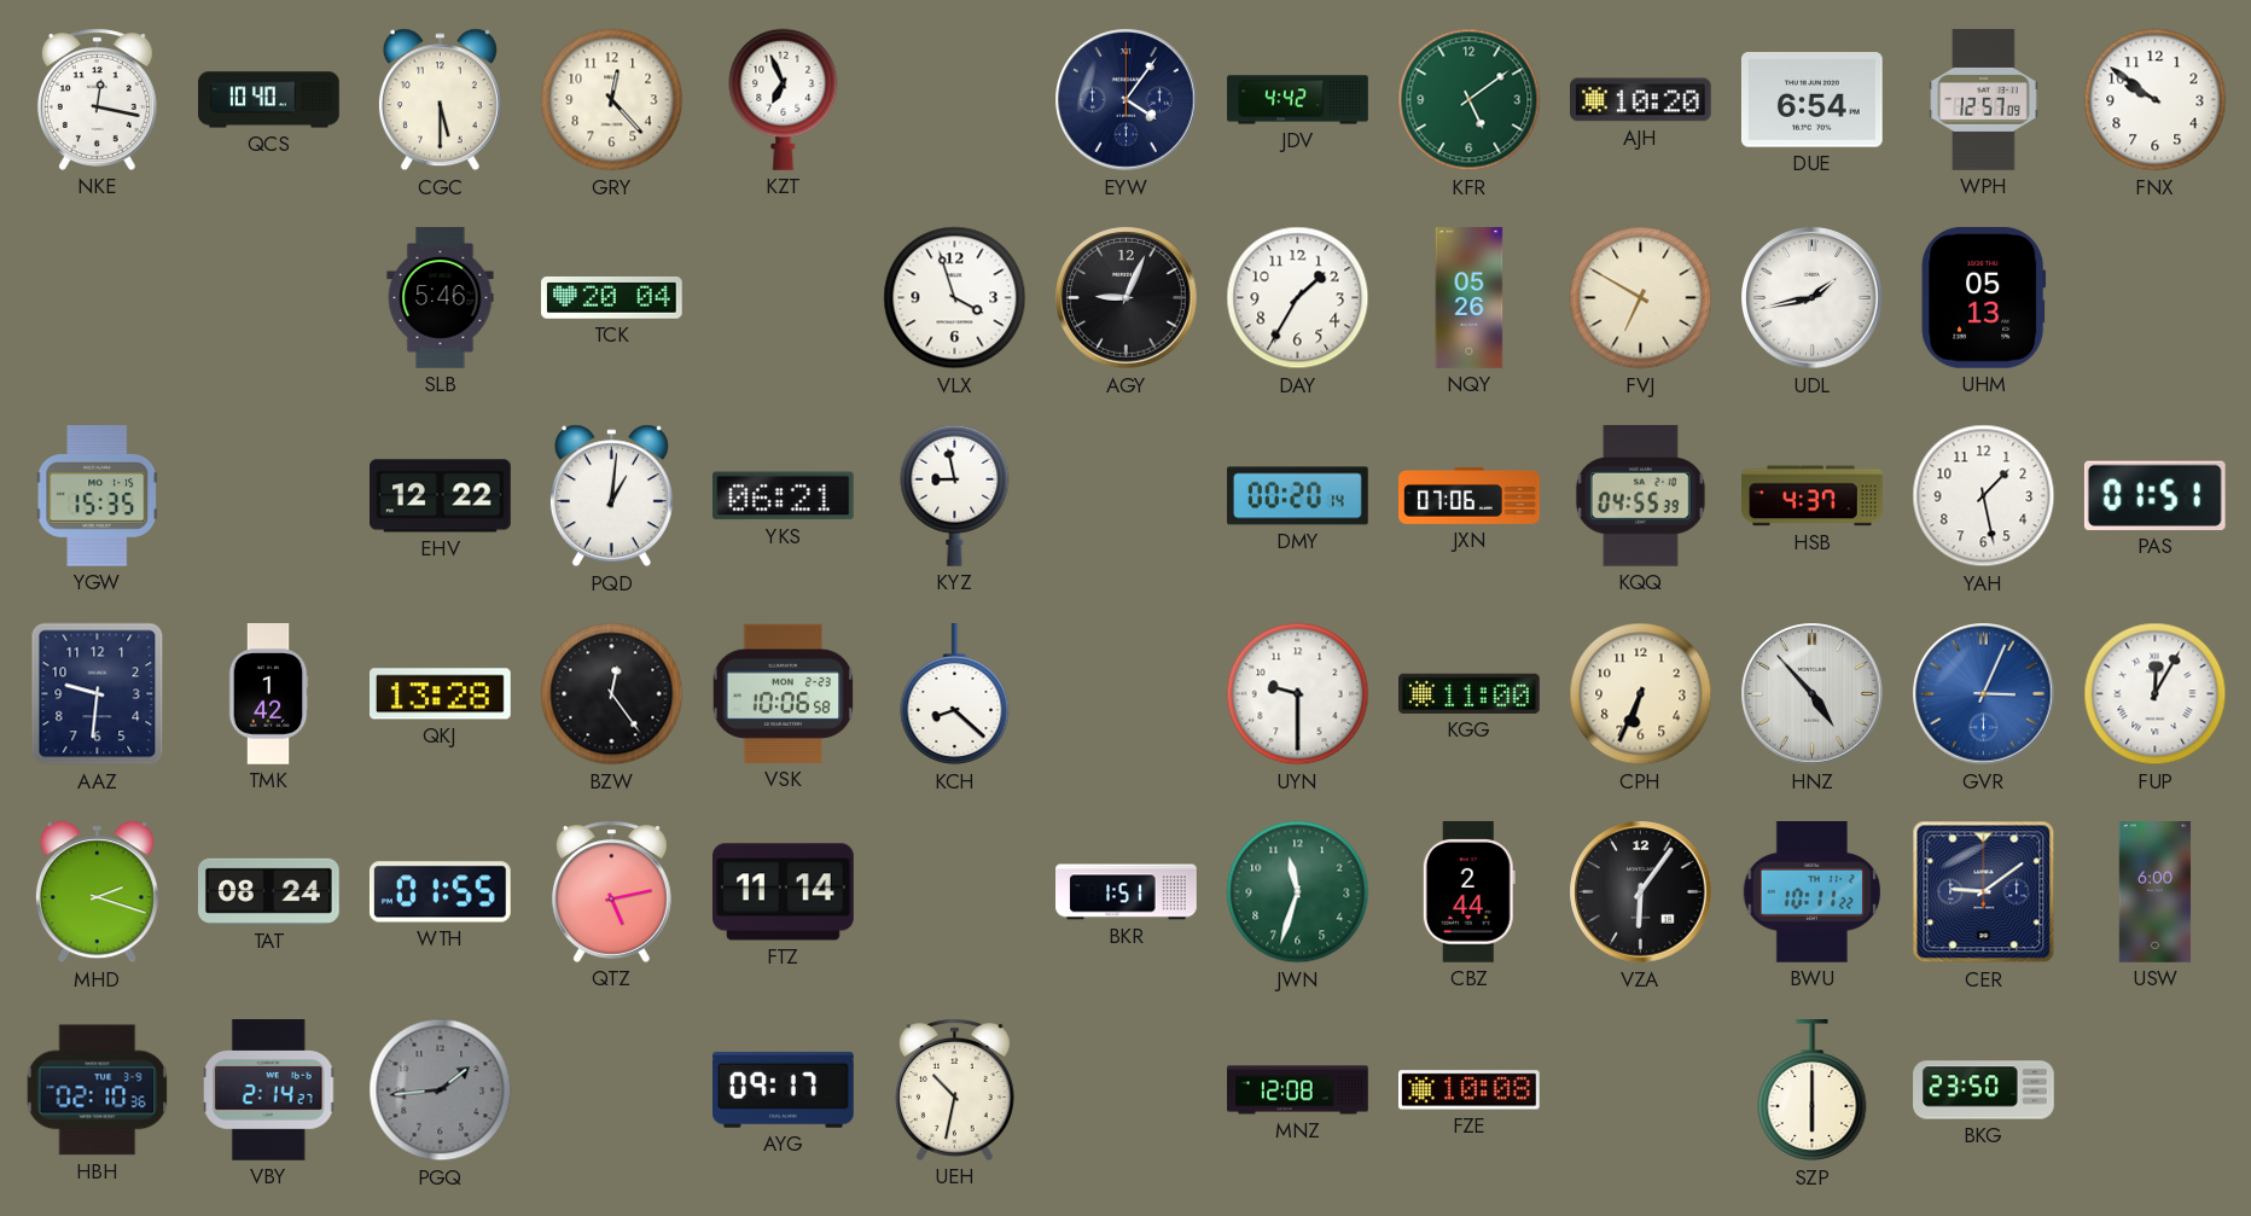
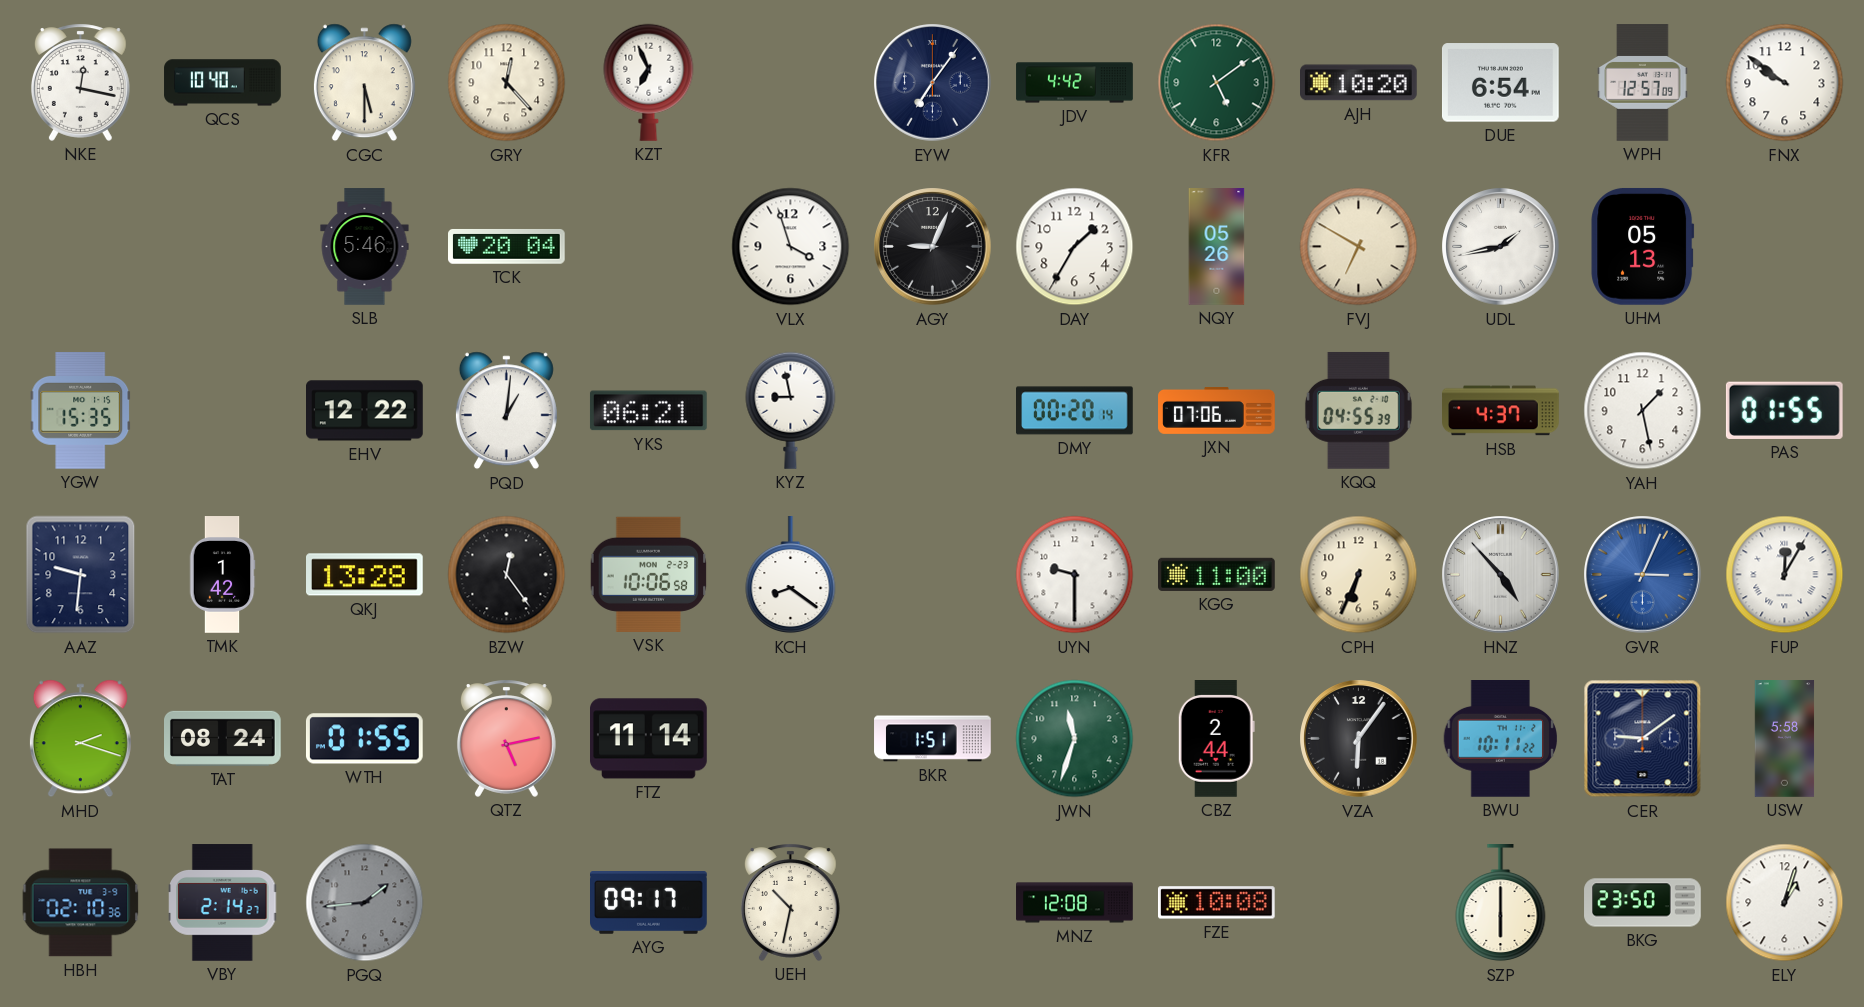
EYW: 4:06 -> 7:06 (933, 83)
PAS: 01:51 -> 01:55 (1784, 410)
KCH: 8:22 -> 8:21 (791, 576)
USW: 6:00 -> 5:58 (1785, 739)
ELY: none -> 1:03 (1785, 903)
